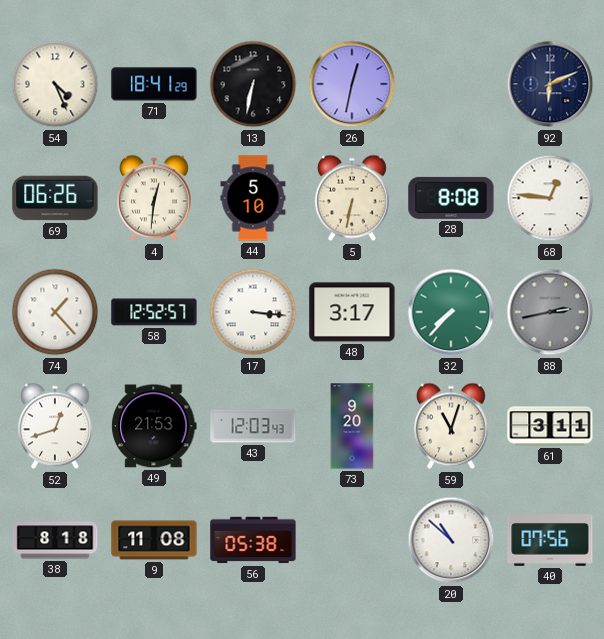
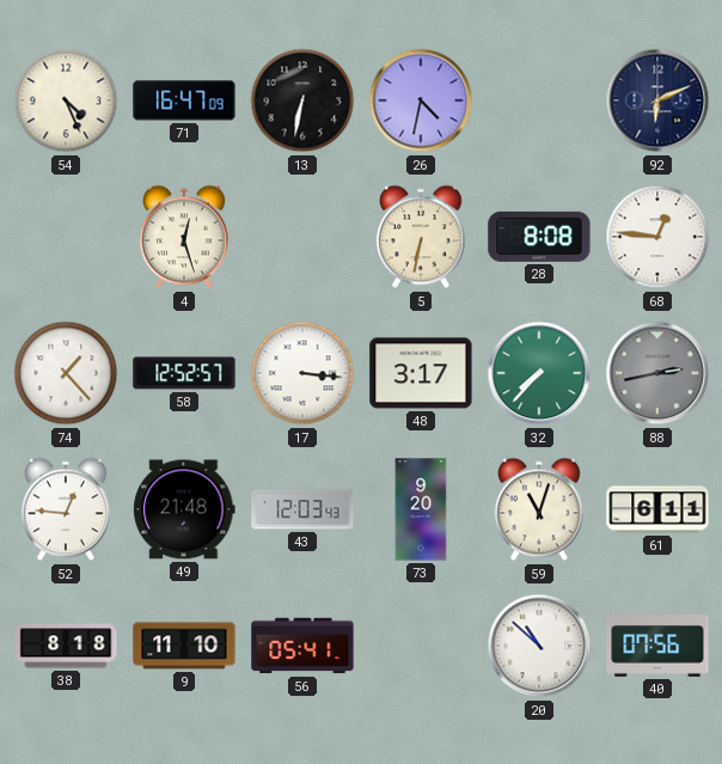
71: 18:41 -> 16:47 (184, 100)
26: 12:32 -> 4:32 (421, 100)
69: 06:26 -> none (55, 198)
4: 12:31 -> 12:27 (184, 237)
44: 5:10 -> none (253, 198)
52: 12:42 -> 12:46 (66, 509)
49: 21:53 -> 21:48 (184, 509)
61: 3:11 -> 6:11 (657, 509)
9: 11:08 -> 11:10 (184, 646)
56: 05:38 -> 05:41 (302, 646)
